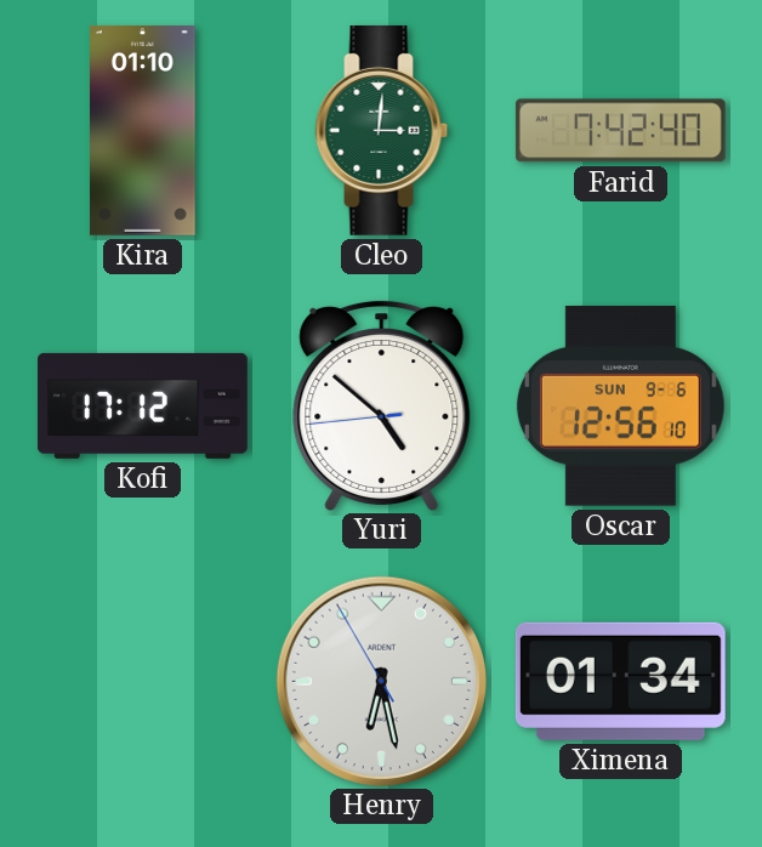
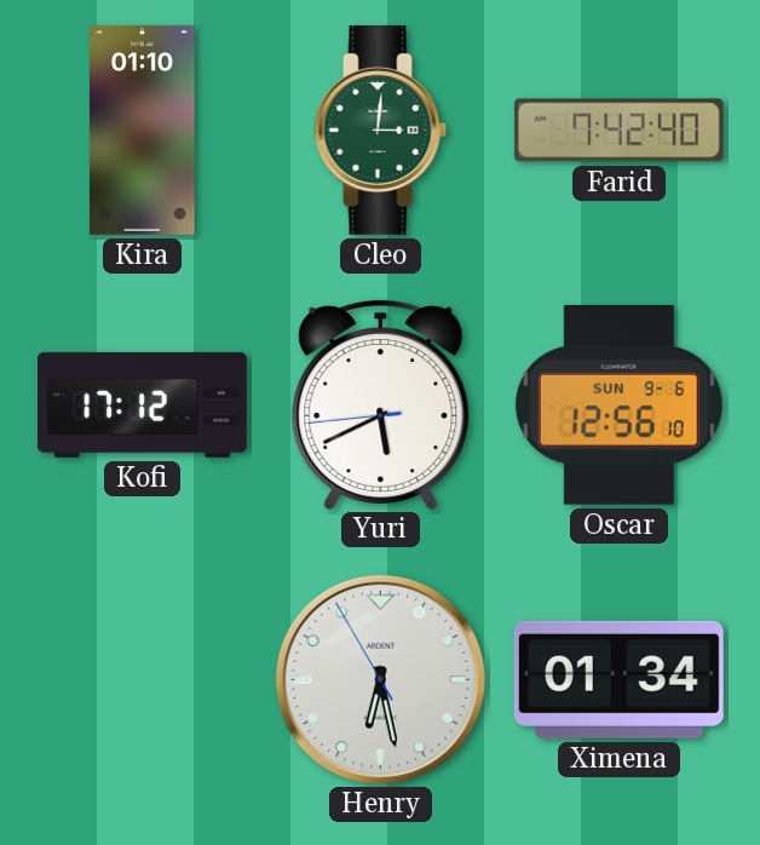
Yuri: 4:51 -> 5:40 (381, 403)
